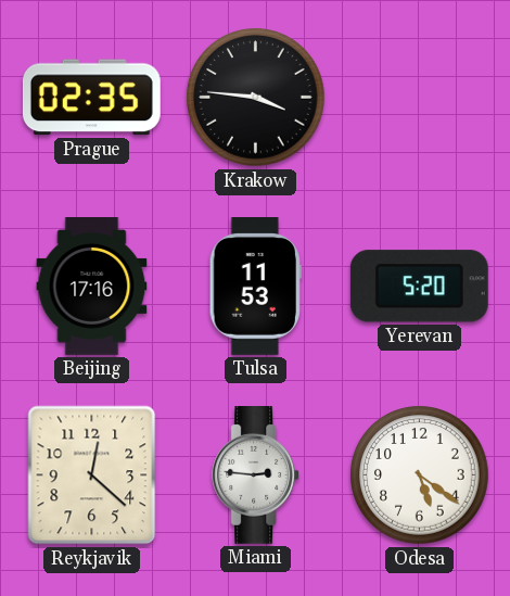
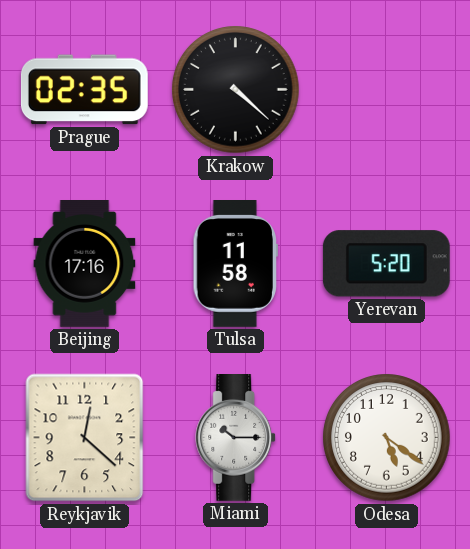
Krakow: 3:46 -> 4:22 (236, 90)
Tulsa: 11:53 -> 11:58 (235, 264)
Miami: 2:46 -> 10:15 (236, 438)
